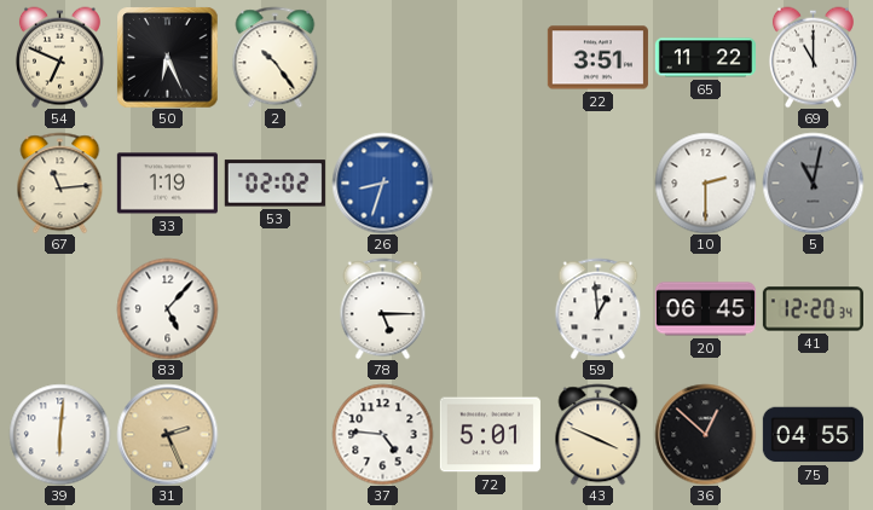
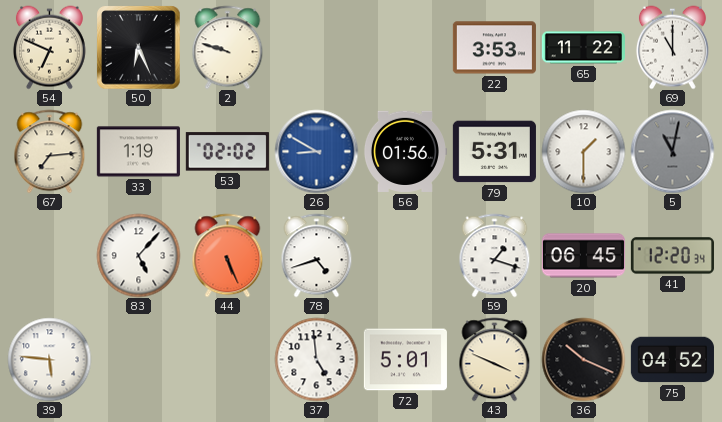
2: 10:24 -> 9:48 (228, 47)
22: 3:51 -> 3:53 (494, 48)
67: 11:14 -> 7:14 (50, 151)
26: 8:33 -> 8:50 (316, 151)
56: none -> 01:56 (405, 151)
79: none -> 5:31 (494, 152)
10: 2:30 -> 1:30 (583, 151)
44: none -> 5:26 (228, 255)
78: 5:15 -> 4:42 (317, 255)
59: 12:59 -> 1:18 (495, 255)
39: 6:01 -> 5:46 (49, 359)
31: 2:26 -> none (167, 434)
37: 4:46 -> 4:59 (316, 359)
36: 12:52 -> 10:19 (583, 359)
75: 04:55 -> 04:52 (672, 360)
